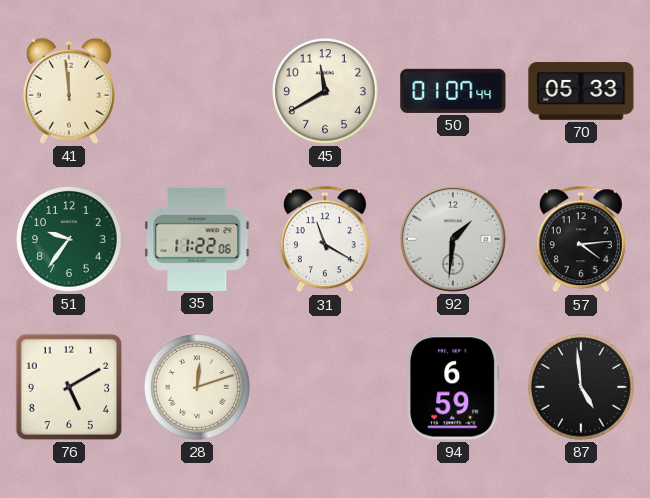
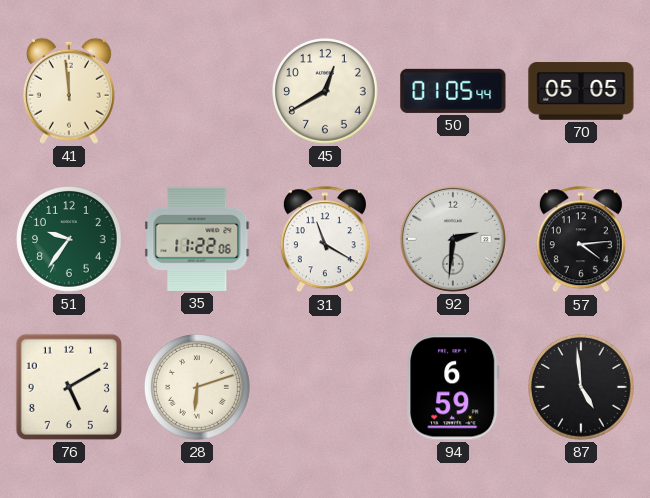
45: 11:40 -> 12:40 (326, 92)
50: 01:07 -> 01:05 (453, 91)
70: 05:33 -> 05:05 (581, 91)
92: 1:31 -> 2:31 (453, 239)
28: 12:12 -> 6:12 (198, 388)
